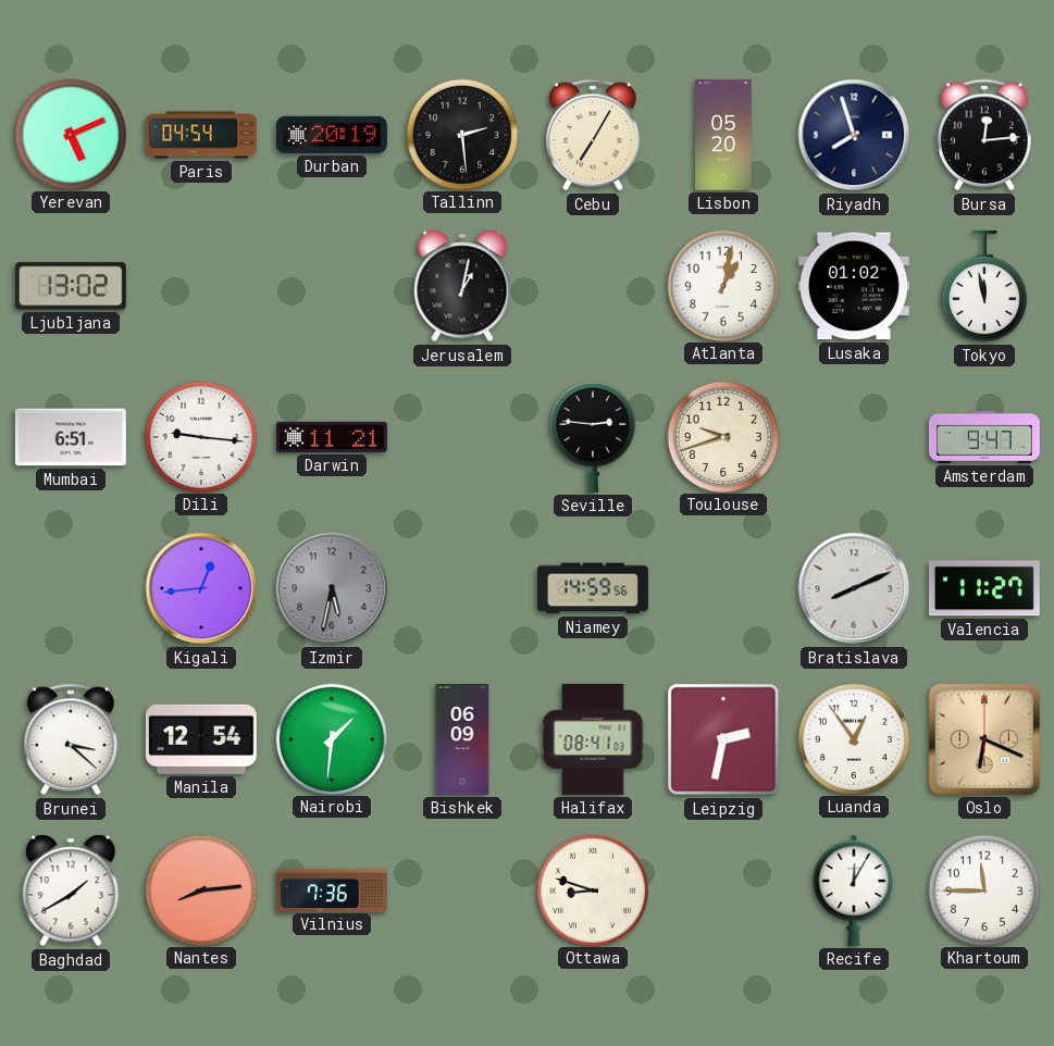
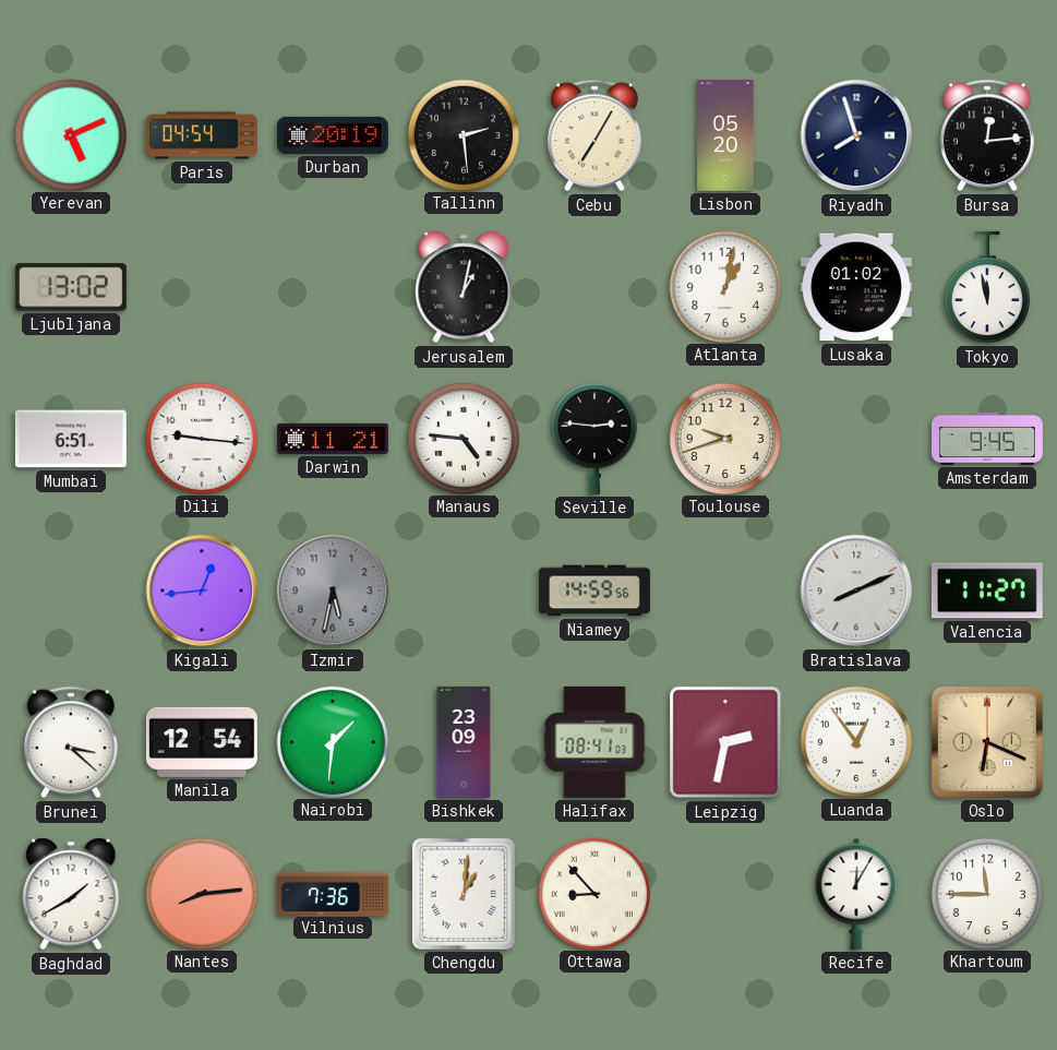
Manaus: none -> 4:46 (463, 438)
Amsterdam: 9:47 -> 9:45 (987, 439)
Bishkek: 06:09 -> 23:09 (464, 742)
Chengdu: none -> 1:01 (464, 894)
Ottawa: 8:48 -> 8:53 (593, 893)
